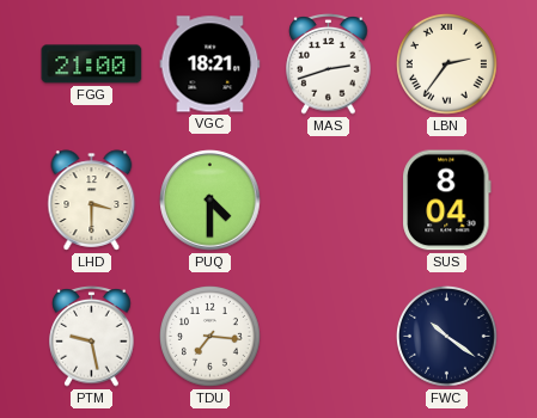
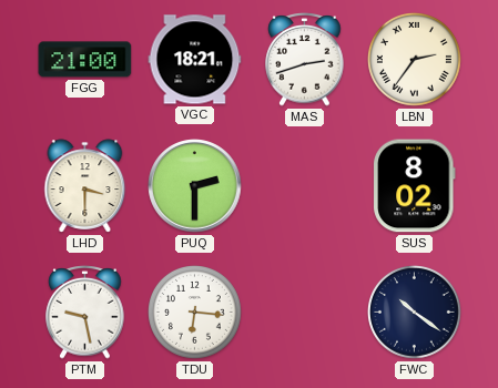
PUQ: 4:30 -> 2:30 (195, 186)
SUS: 8:04 -> 8:02 (415, 186)
TDU: 7:16 -> 6:16 (195, 313)
